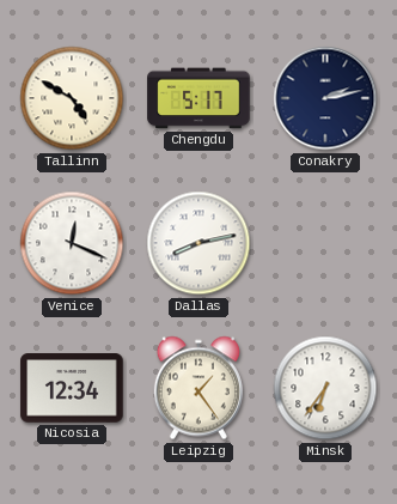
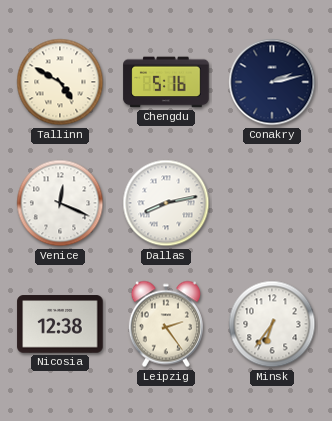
Chengdu: 5:17 -> 5:16 (166, 82)
Nicosia: 12:34 -> 12:38 (60, 324)
Leipzig: 1:24 -> 2:24 (166, 324)
